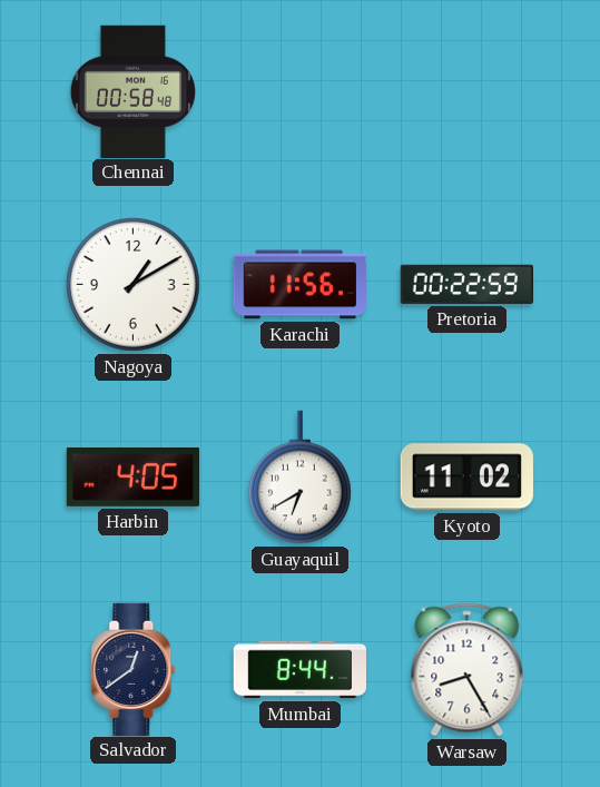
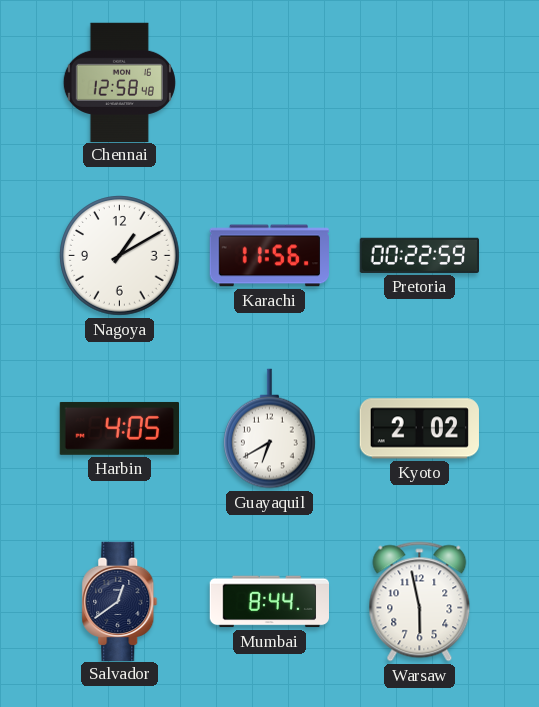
Chennai: 00:58 -> 12:58 (119, 82)
Kyoto: 11:02 -> 2:02 (419, 429)
Warsaw: 8:25 -> 5:58 (420, 602)
